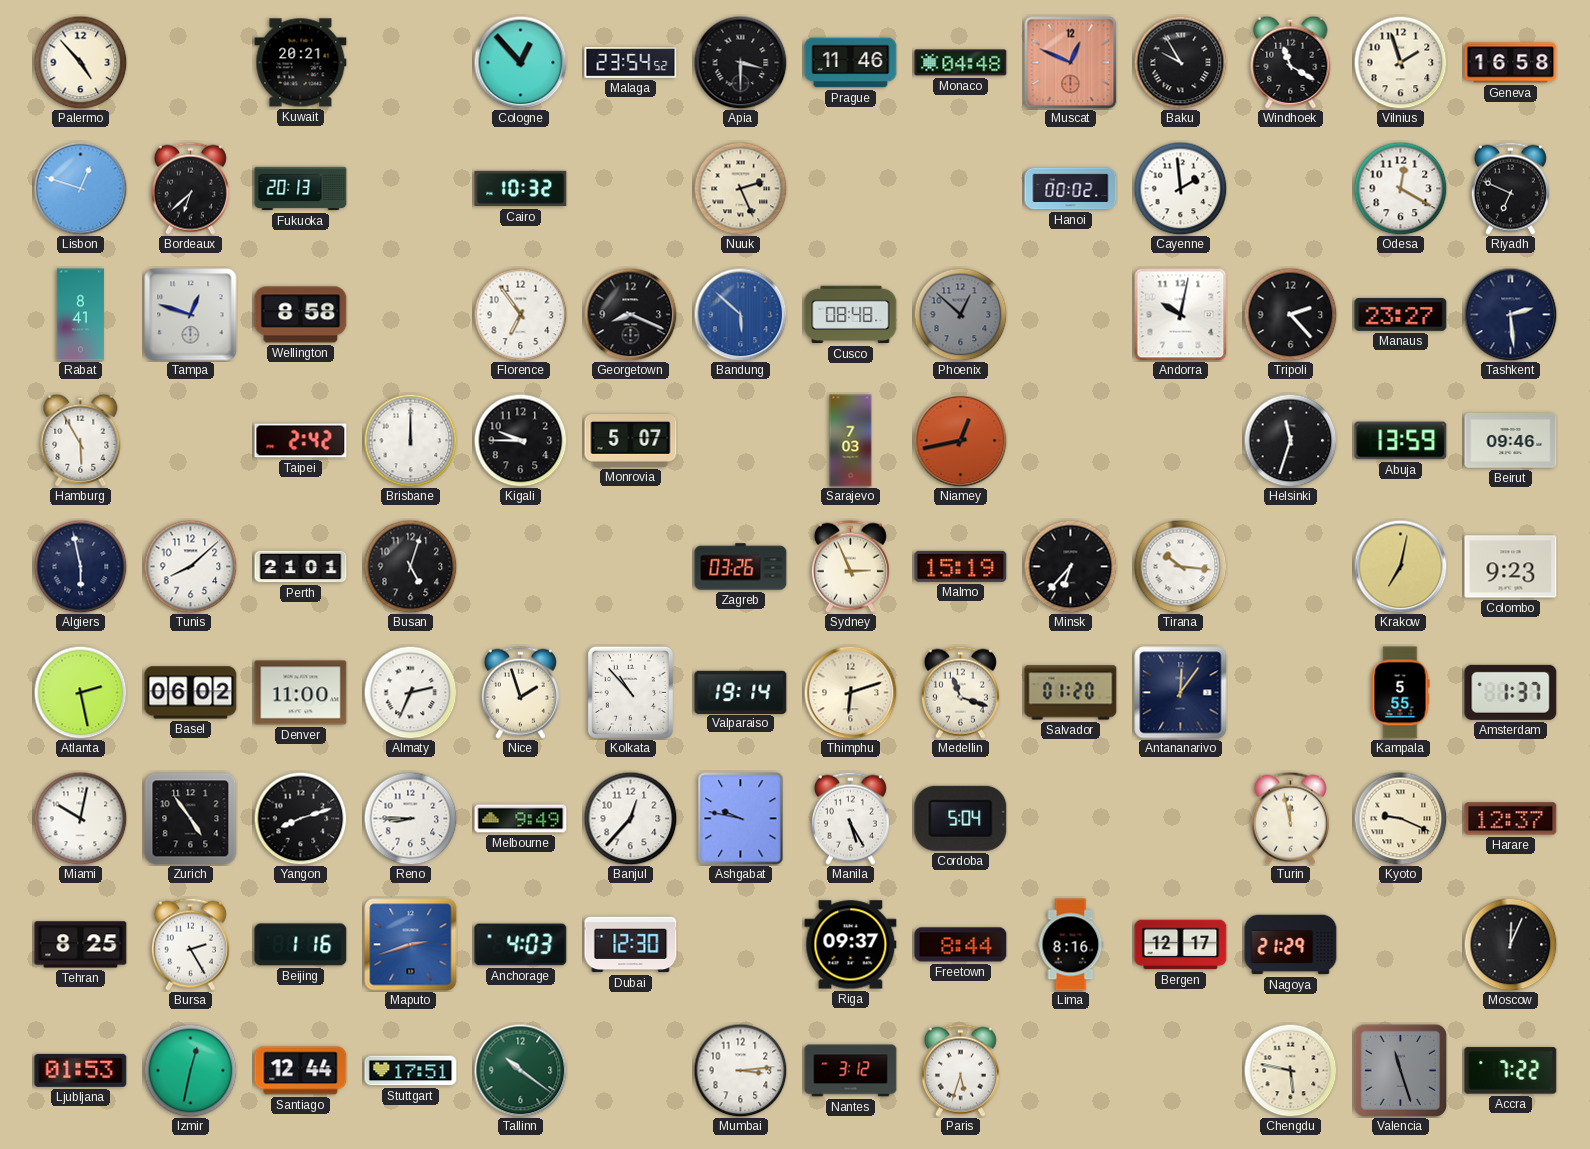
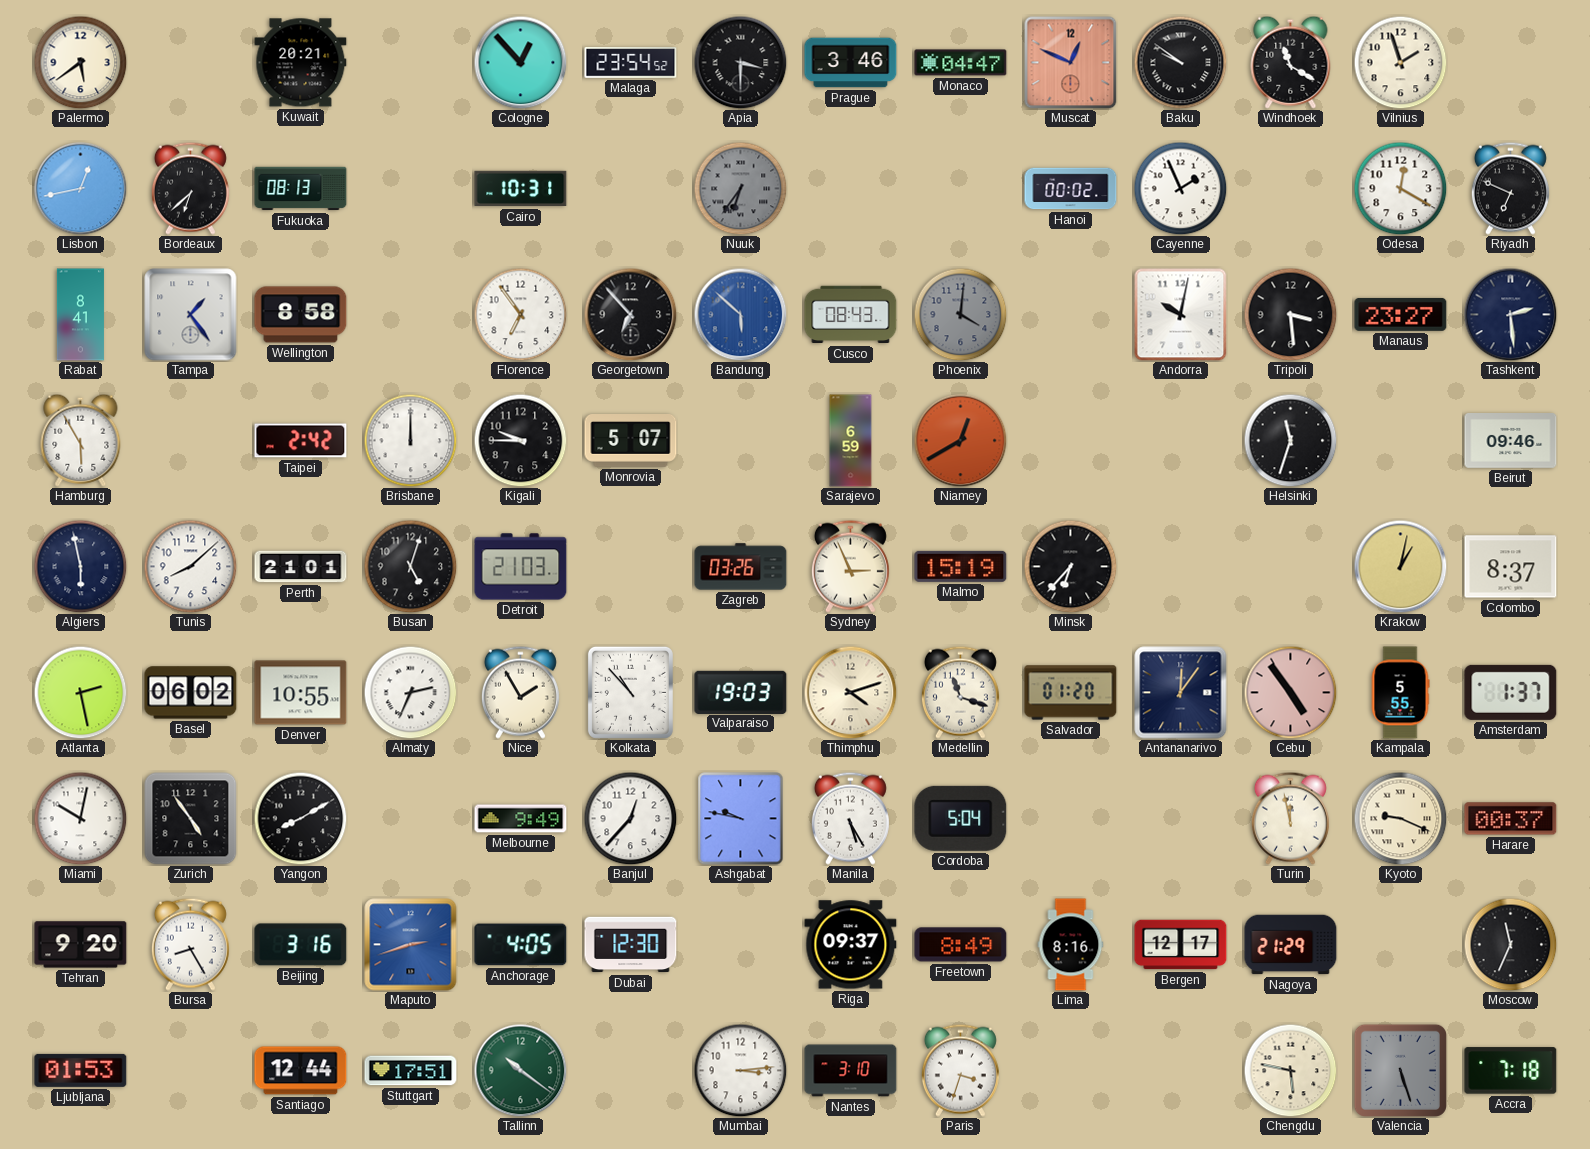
Palermo: 4:53 -> 5:39 (80, 62)
Prague: 11:46 -> 3:46 (851, 63)
Monaco: 04:48 -> 04:47 (961, 63)
Baku: 9:55 -> 9:51 (1180, 62)
Geneva: 16:58 -> none (1511, 63)
Lisbon: 12:48 -> 12:43 (80, 188)
Fukuoka: 20:13 -> 08:13 (301, 189)
Cairo: 10:32 -> 10:31 (521, 189)
Nuuk: 2:26 -> 6:36 (740, 188)
Nuuk dial: cream -> grey (740, 188)
Cayenne: 1:59 -> 1:56 (1180, 188)
Tampa: 12:48 -> 1:24 (191, 315)
Georgetown: 8:19 -> 6:53 (630, 314)
Cusco: 08:48 -> 08:43 (851, 315)
Phoenix: 12:52 -> 4:01 (960, 314)
Tripoli: 2:23 -> 3:29 (1290, 314)
Sarajevo: 7:03 -> 6:59 (851, 441)
Niamey: 12:43 -> 12:40 (960, 440)
Abuja: 13:59 -> none (1401, 441)
Detroit: none -> 21:03 (521, 567)
Tirana: 10:16 -> none (1180, 566)
Krakow: 7:02 -> 1:02 (1400, 566)
Colombo: 9:23 -> 8:37 (1511, 567)
Denver: 11:00 -> 10:55 (301, 693)
Nice: 1:57 -> 1:55 (520, 692)
Valparaiso: 19:14 -> 19:03 (741, 692)
Thimphu: 6:12 -> 4:12 (850, 692)
Cebu: none -> 4:54 (1290, 692)
Yangon: 8:12 -> 8:10 (300, 818)
Reno: 8:45 -> none (410, 818)
Harare: 12:37 -> 00:37 (1511, 819)
Tehran: 8:25 -> 9:20 (81, 945)
Bursa: 2:25 -> 8:25 (190, 944)
Beijing: 1:16 -> 3:16 (301, 945)
Anchorage: 4:03 -> 4:05 (521, 945)
Freetown: 8:44 -> 8:49 (961, 945)
Moscow: 12:04 -> 11:34 (1510, 944)
Izmir: 12:32 -> none (190, 1070)
Nantes: 3:12 -> 3:10 (851, 1071)
Paris: 5:33 -> 3:33 (960, 1070)
Valencia: 11:27 -> 5:27 (1400, 1070)
Accra: 7:22 -> 7:18 (1511, 1071)
